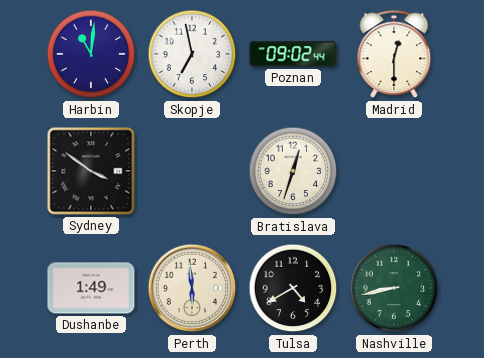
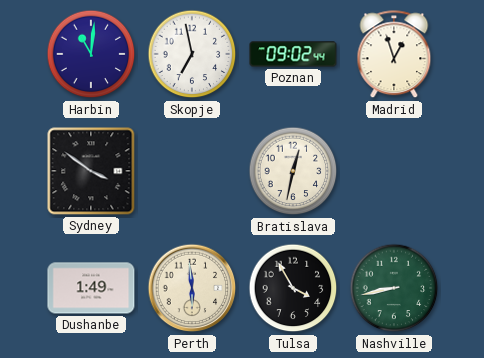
Madrid: 12:30 -> 12:57 (394, 55)
Bratislava: 12:33 -> 12:32 (293, 171)
Tulsa: 4:40 -> 3:55 (293, 288)
